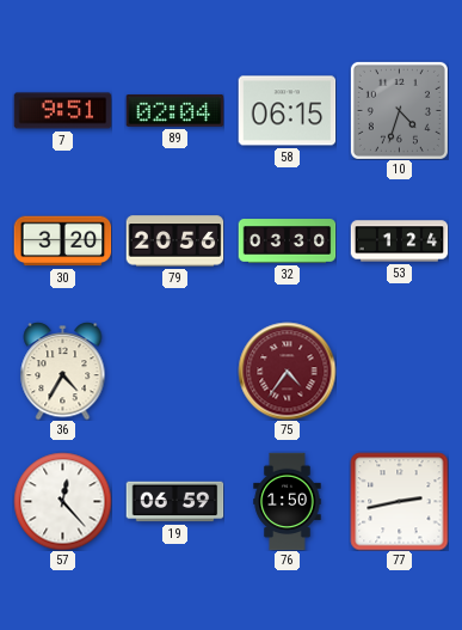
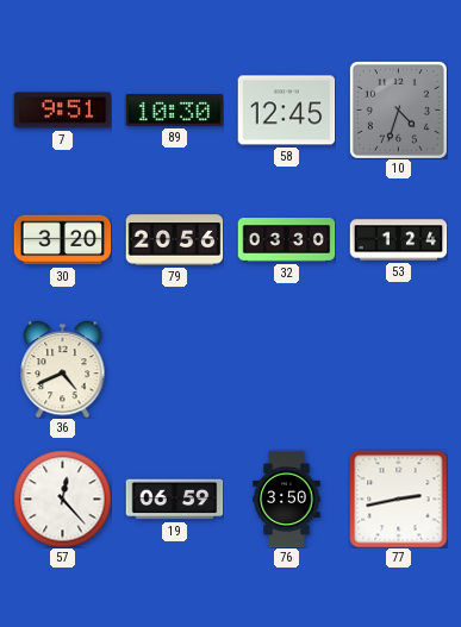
89: 02:04 -> 10:30 (174, 111)
58: 06:15 -> 12:45 (286, 111)
36: 4:35 -> 4:41 (63, 370)
75: 4:36 -> none (287, 371)
76: 1:50 -> 3:50 (287, 499)
